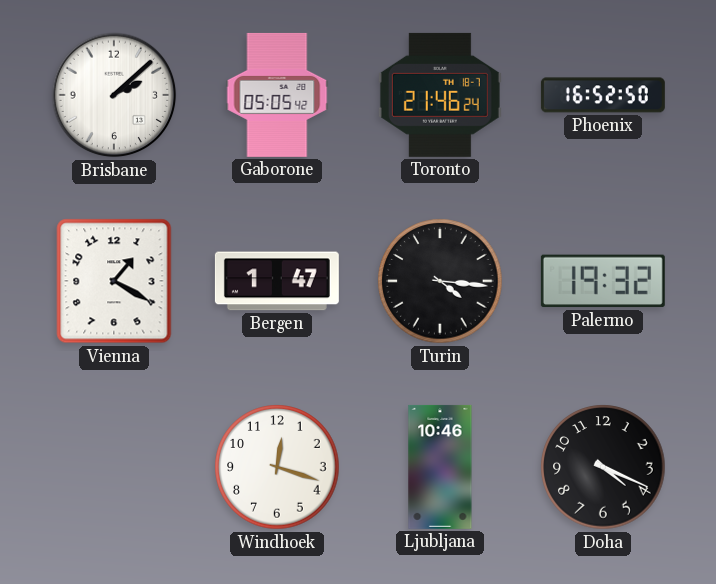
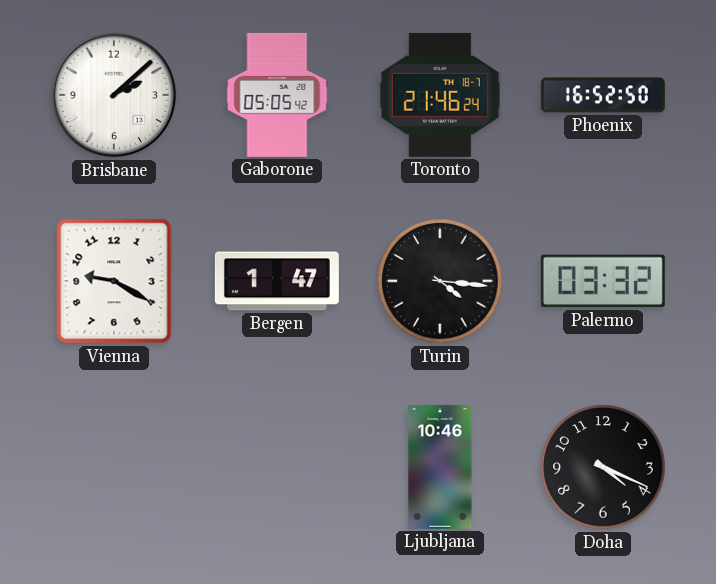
Vienna: 1:20 -> 9:20 (114, 281)
Palermo: 19:32 -> 03:32 (603, 281)
Windhoek: 12:18 -> none (277, 467)
